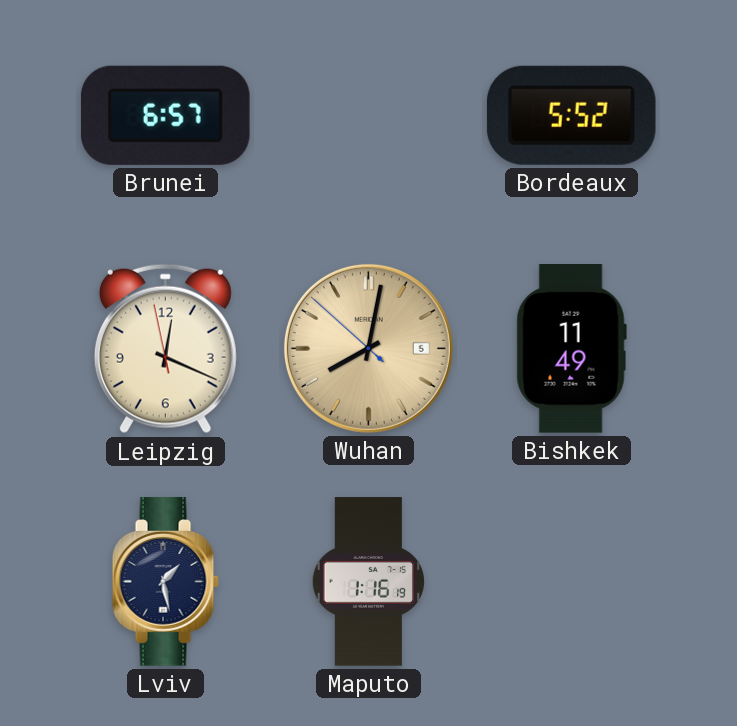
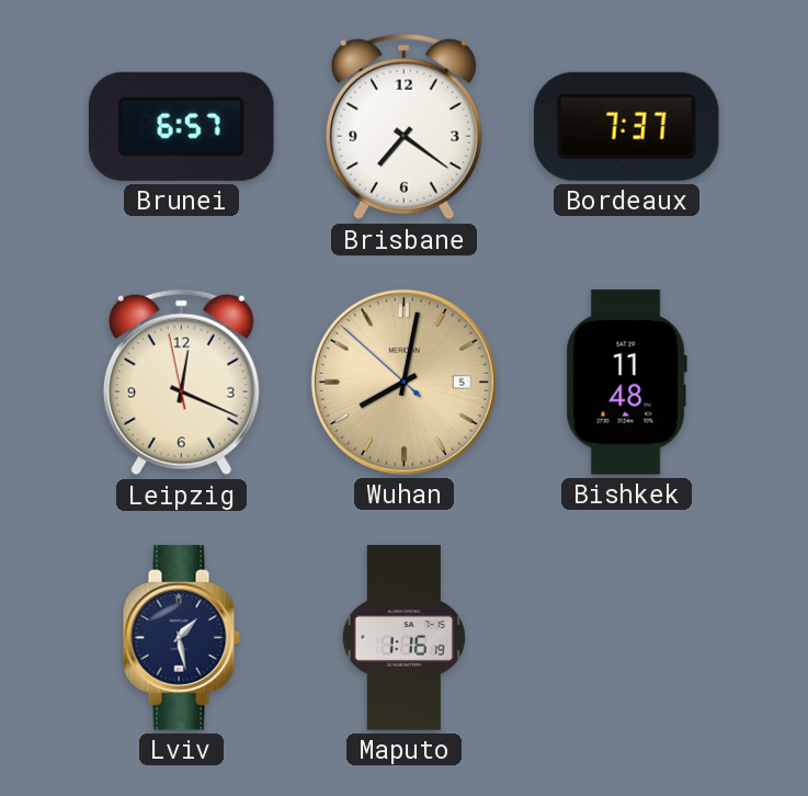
Brisbane: none -> 7:21 (403, 127)
Bordeaux: 5:52 -> 7:37 (626, 126)
Bishkek: 11:49 -> 11:48 (626, 383)
